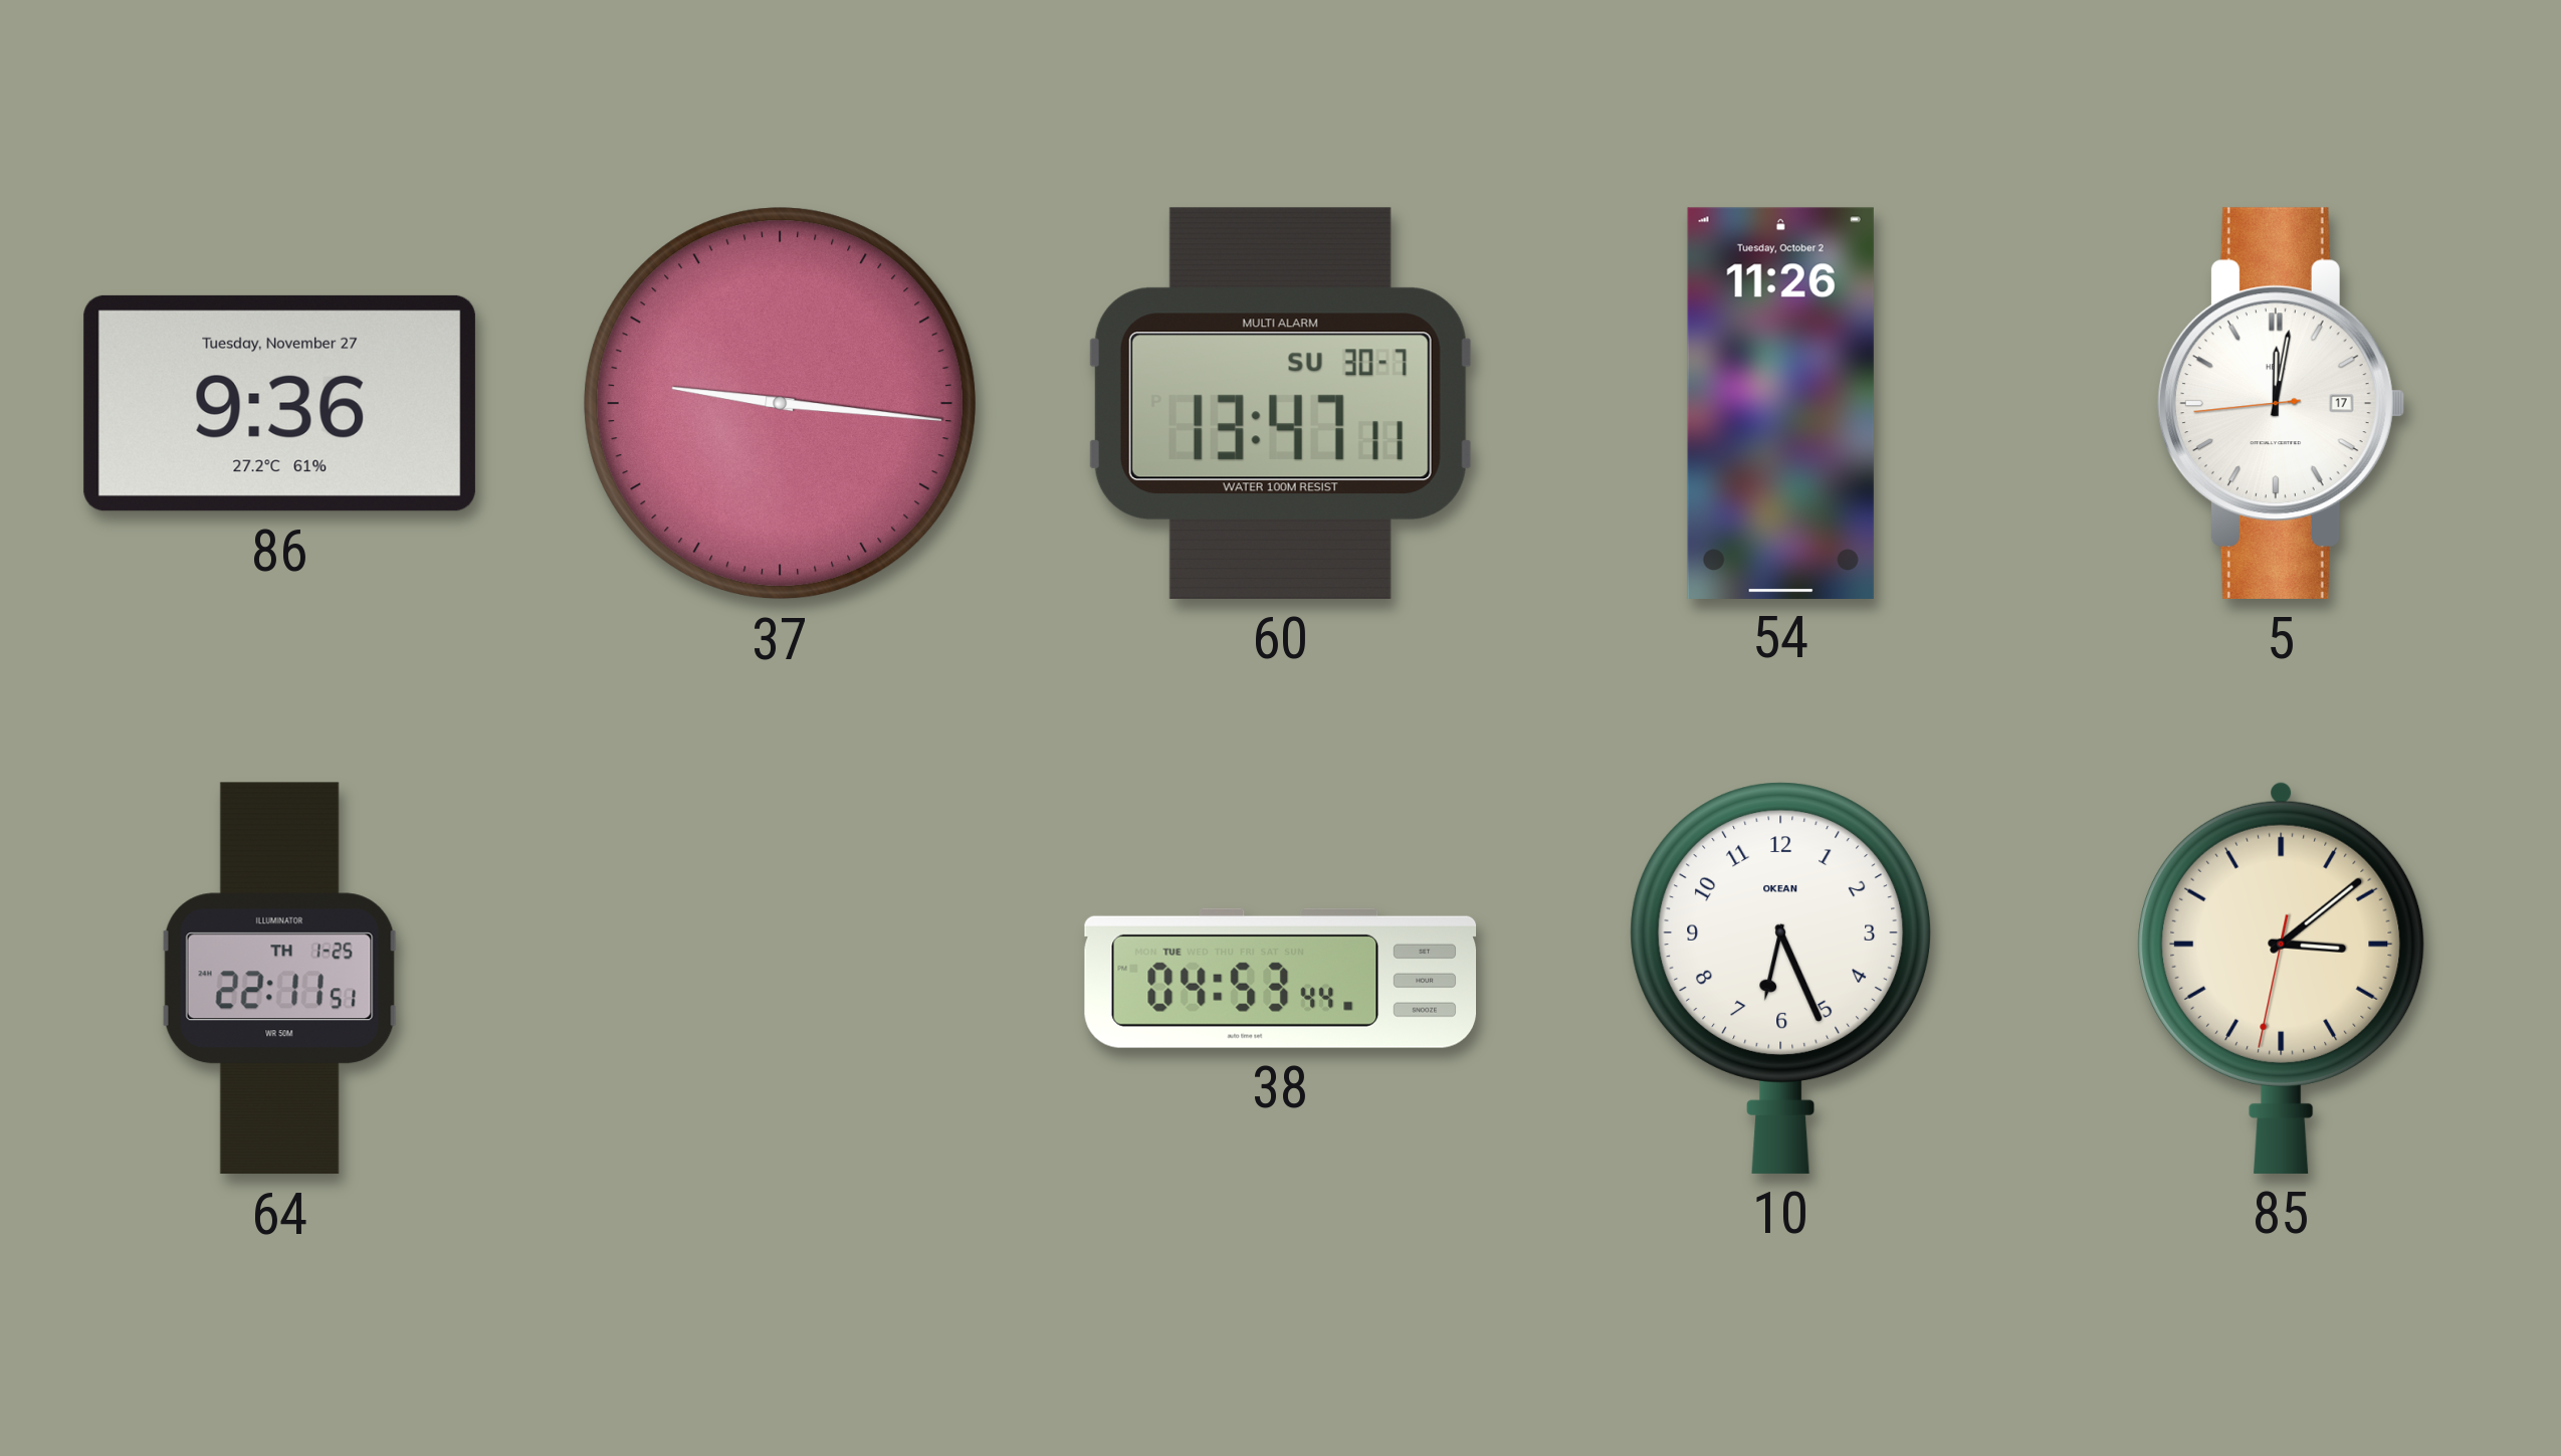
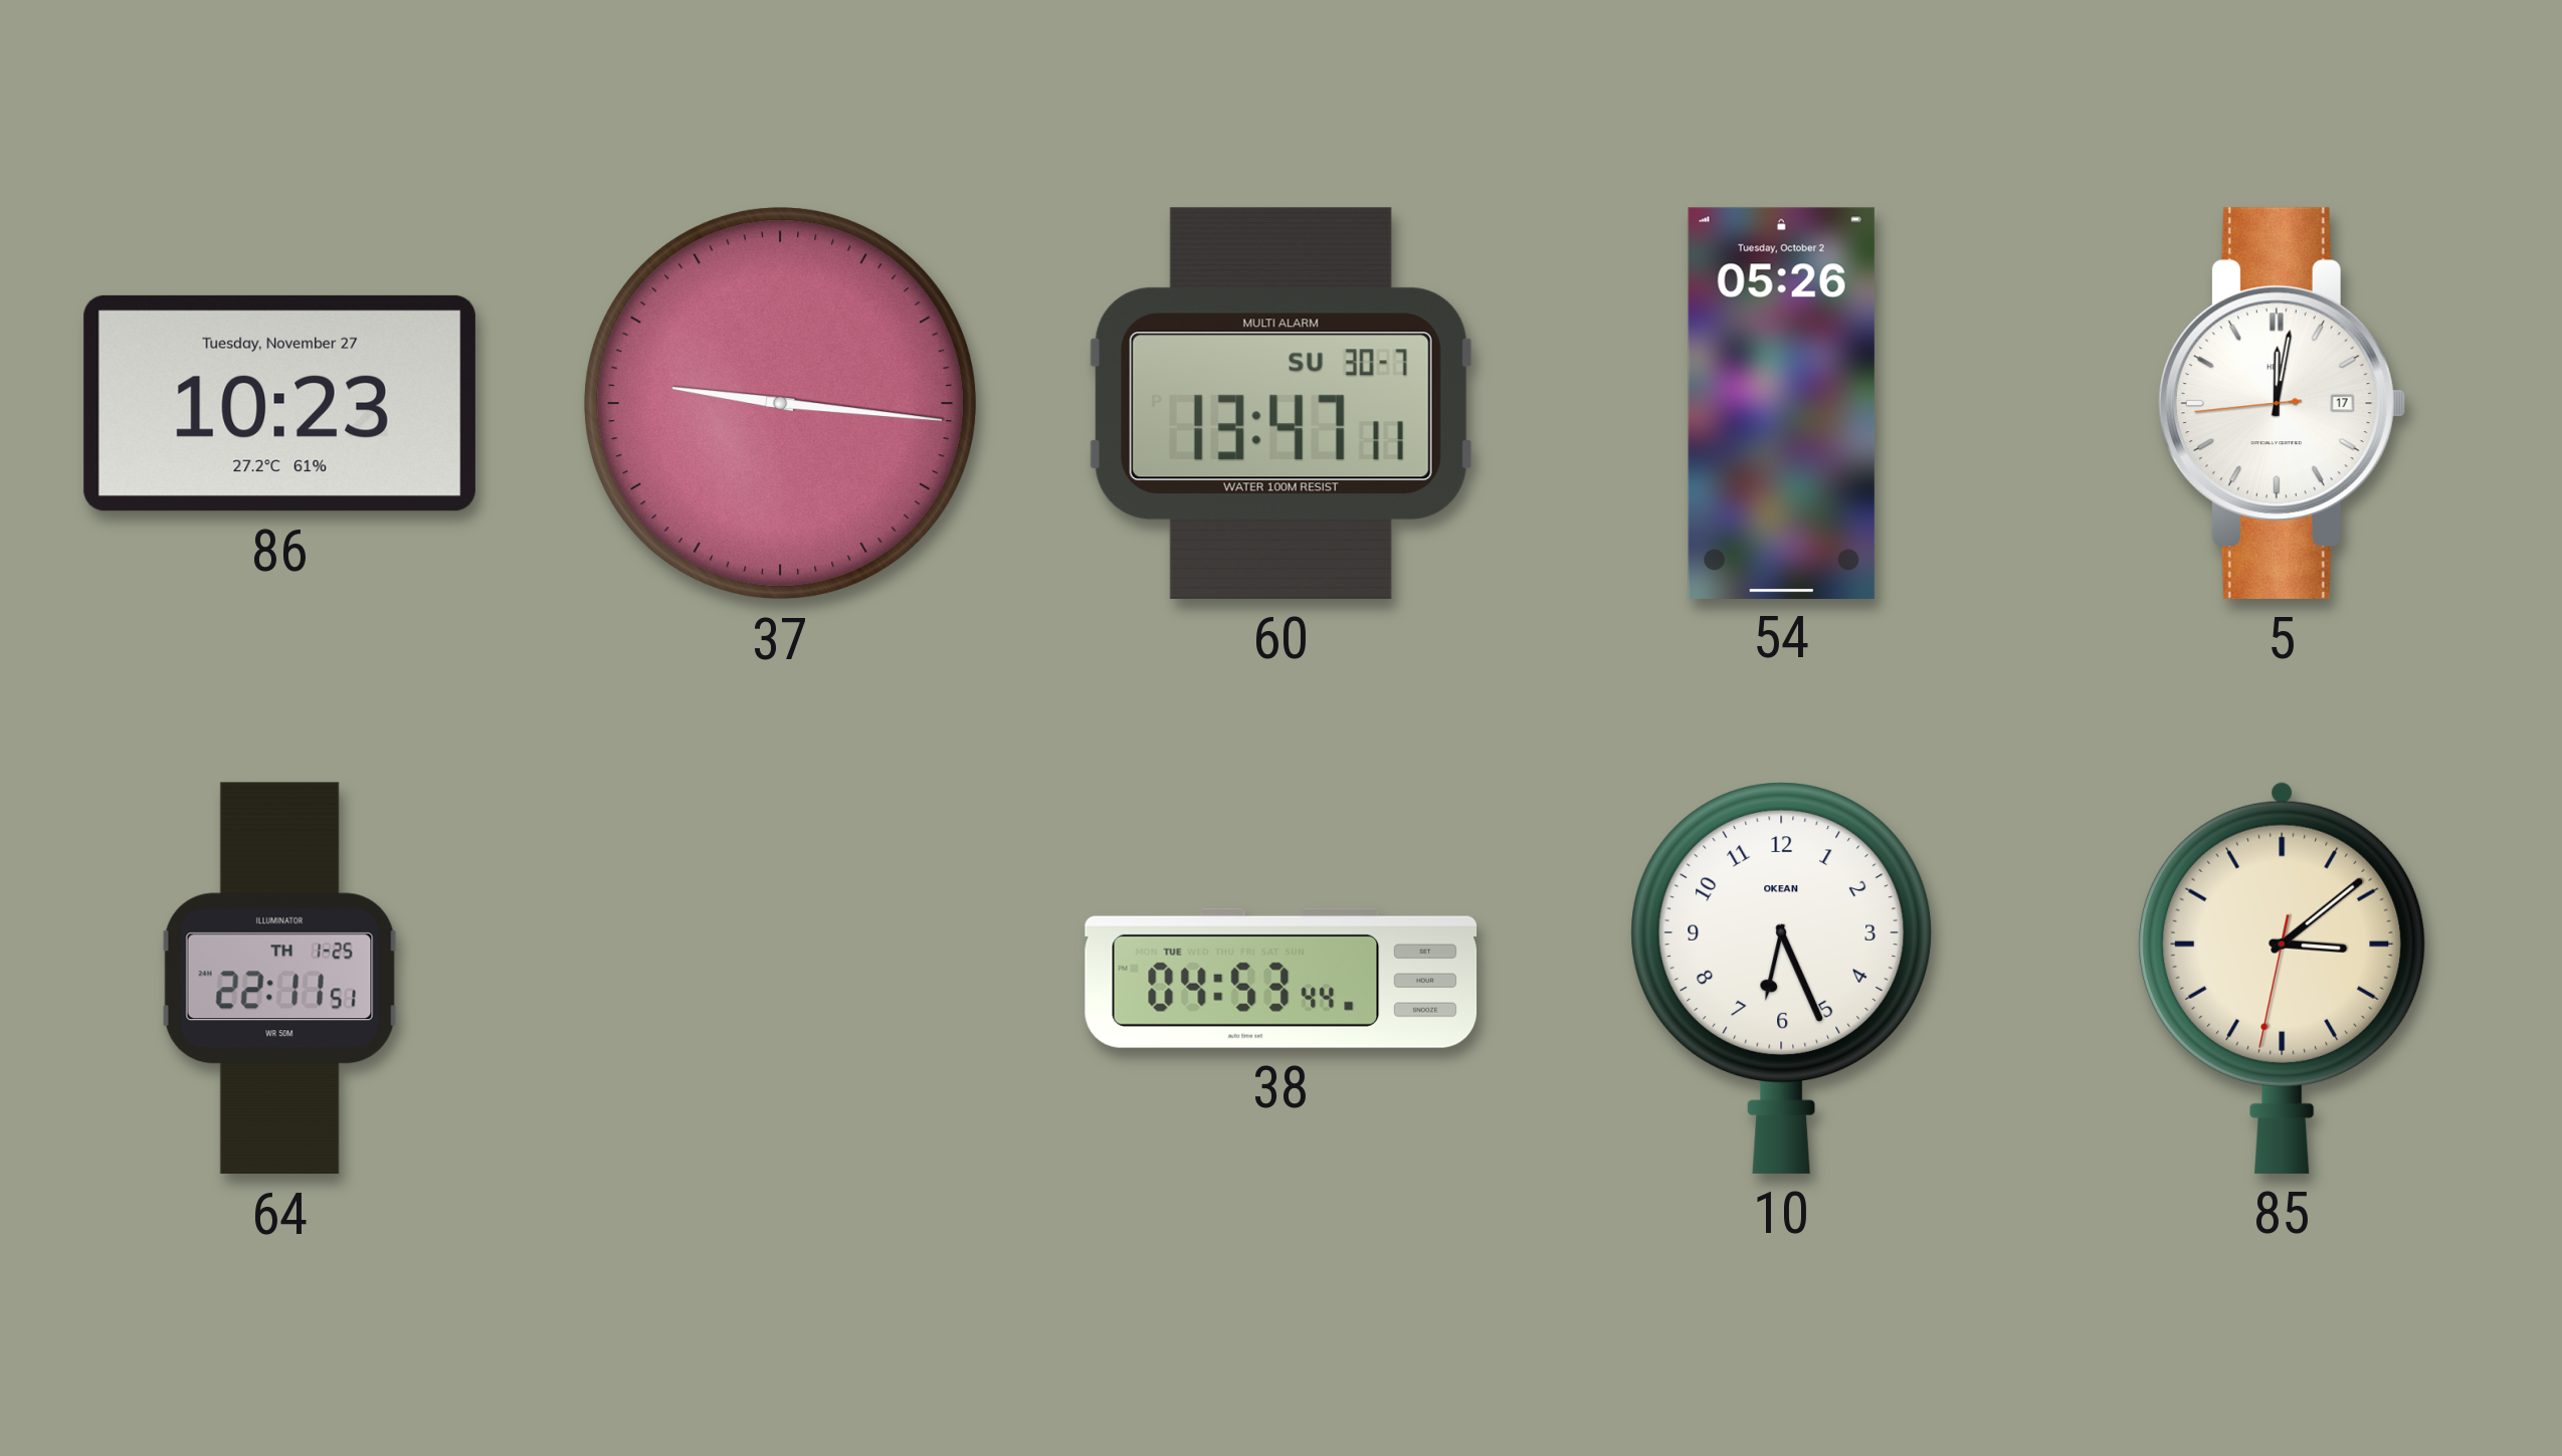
86: 9:36 -> 10:23 (279, 403)
54: 11:26 -> 05:26 (1781, 403)
